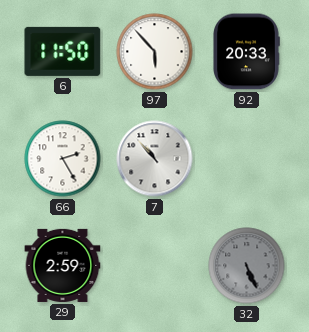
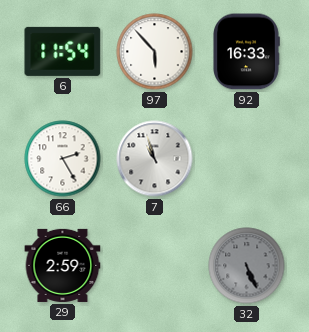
6: 11:50 -> 11:54 (63, 51)
92: 20:33 -> 16:33 (246, 52)
7: 10:53 -> 10:57 (155, 159)
